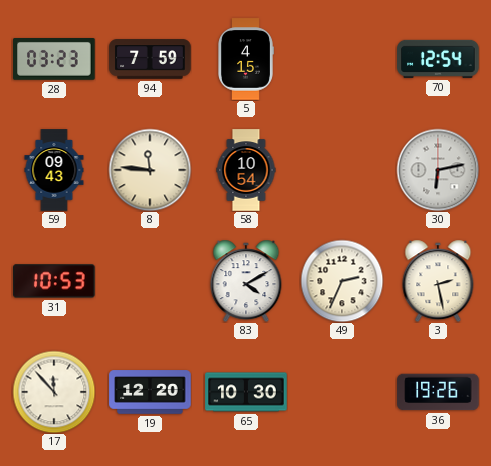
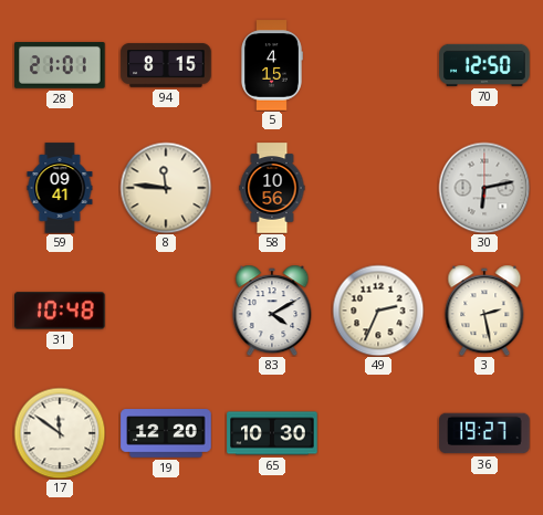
28: 03:23 -> 21:01 (60, 66)
94: 7:59 -> 8:15 (166, 65)
70: 12:54 -> 12:50 (484, 65)
59: 09:43 -> 09:41 (60, 188)
58: 10:54 -> 10:56 (272, 188)
31: 10:53 -> 10:48 (60, 311)
17: 11:53 -> 11:51 (60, 433)
36: 19:26 -> 19:27 (484, 433)
